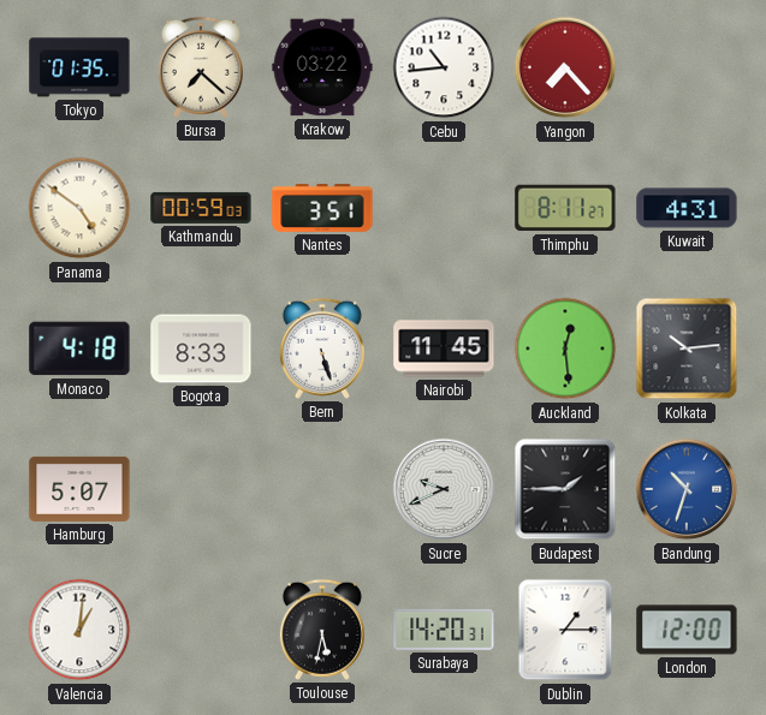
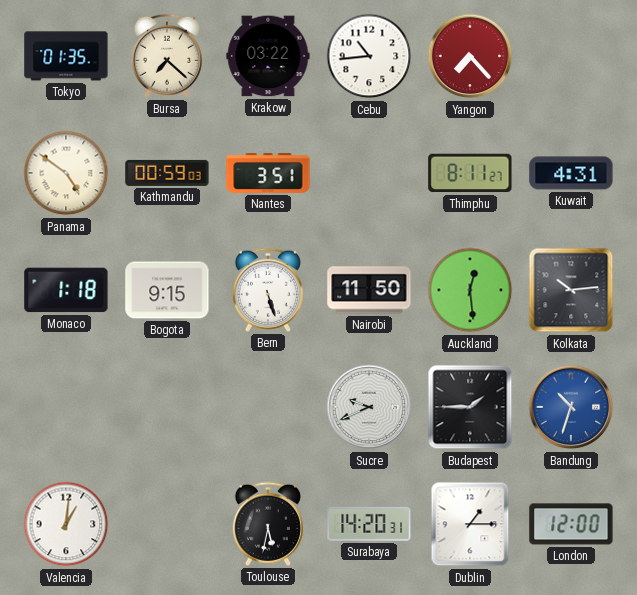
Monaco: 4:18 -> 1:18 (66, 290)
Bogota: 8:33 -> 9:15 (167, 290)
Nairobi: 11:45 -> 11:50 (369, 290)
Hamburg: 5:07 -> none (79, 489)
